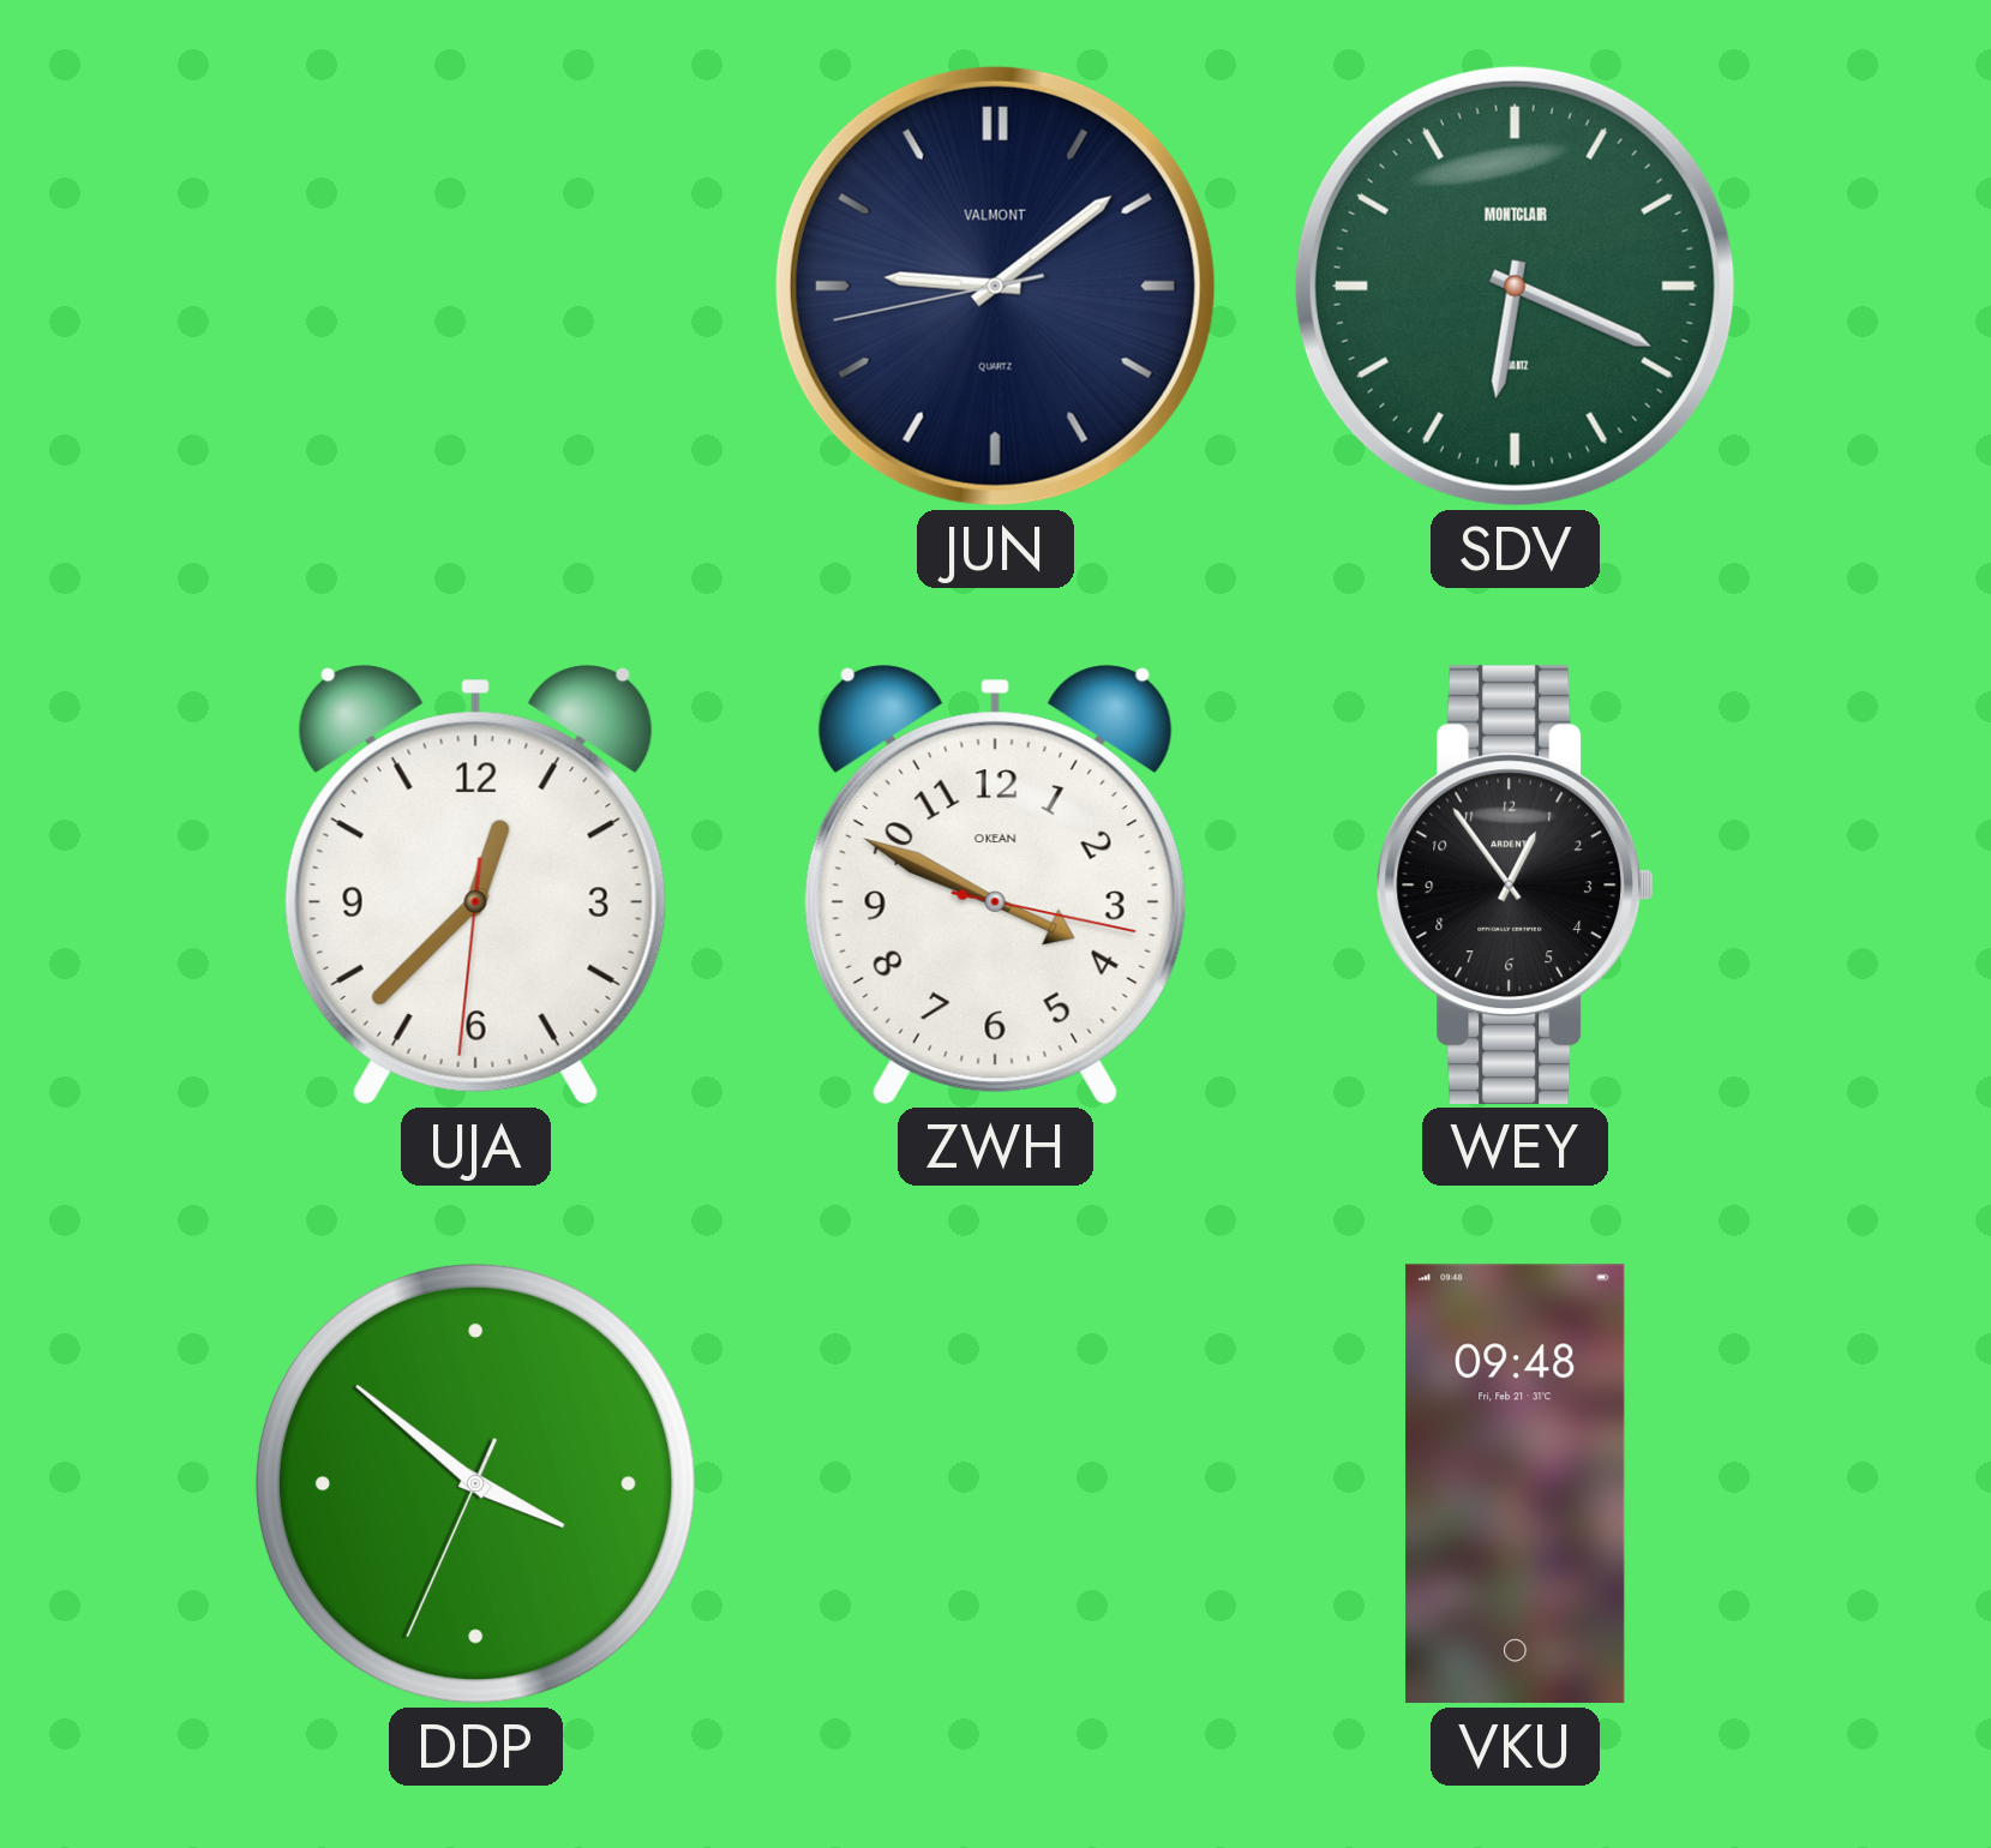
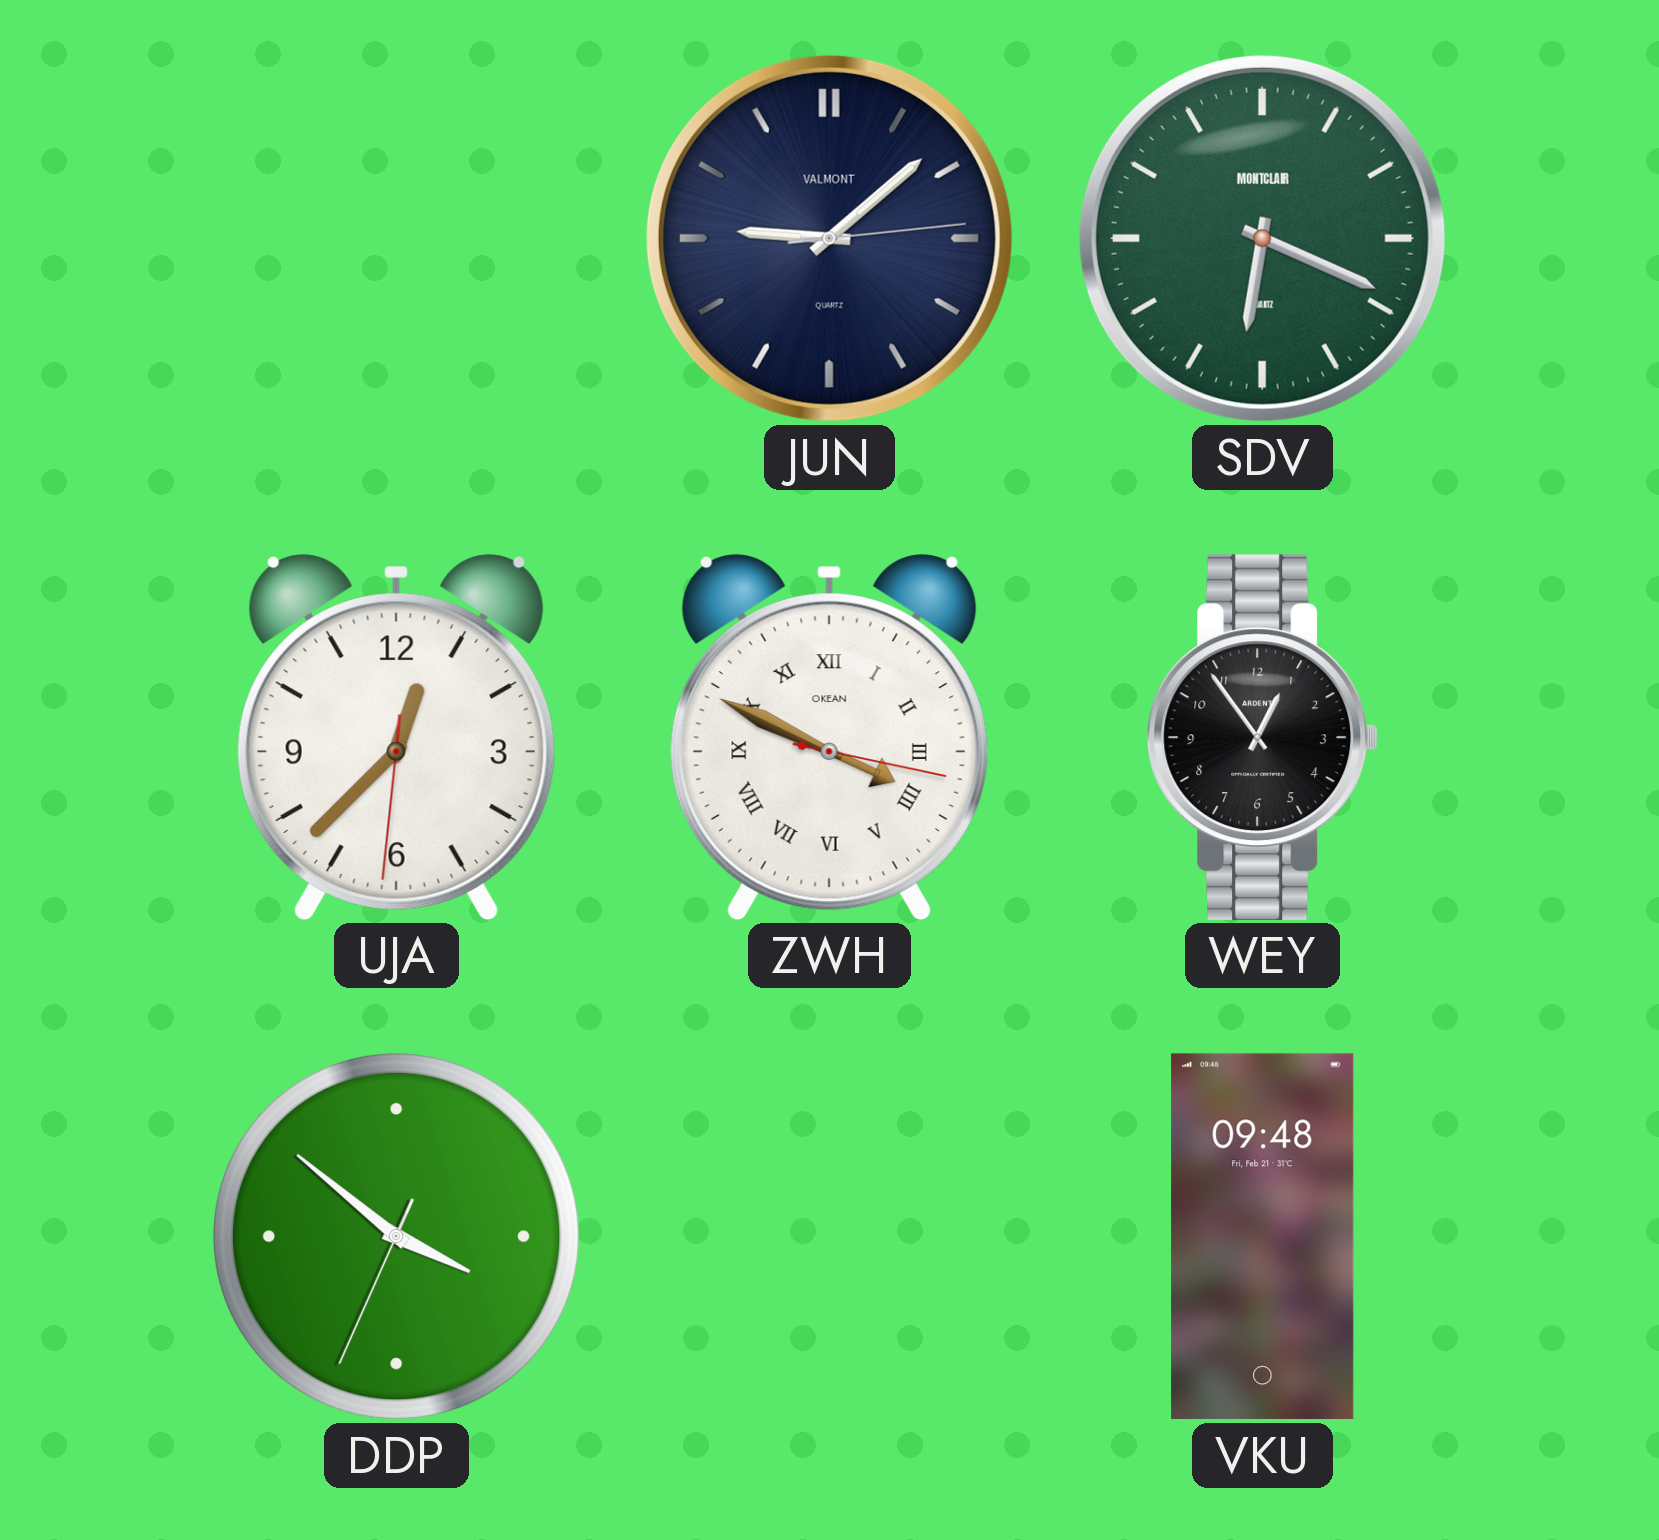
JUN: 9:08:43 -> 9:08:14 (829, 238)
ZWH numerals: Arabic -> Roman (829, 737)
